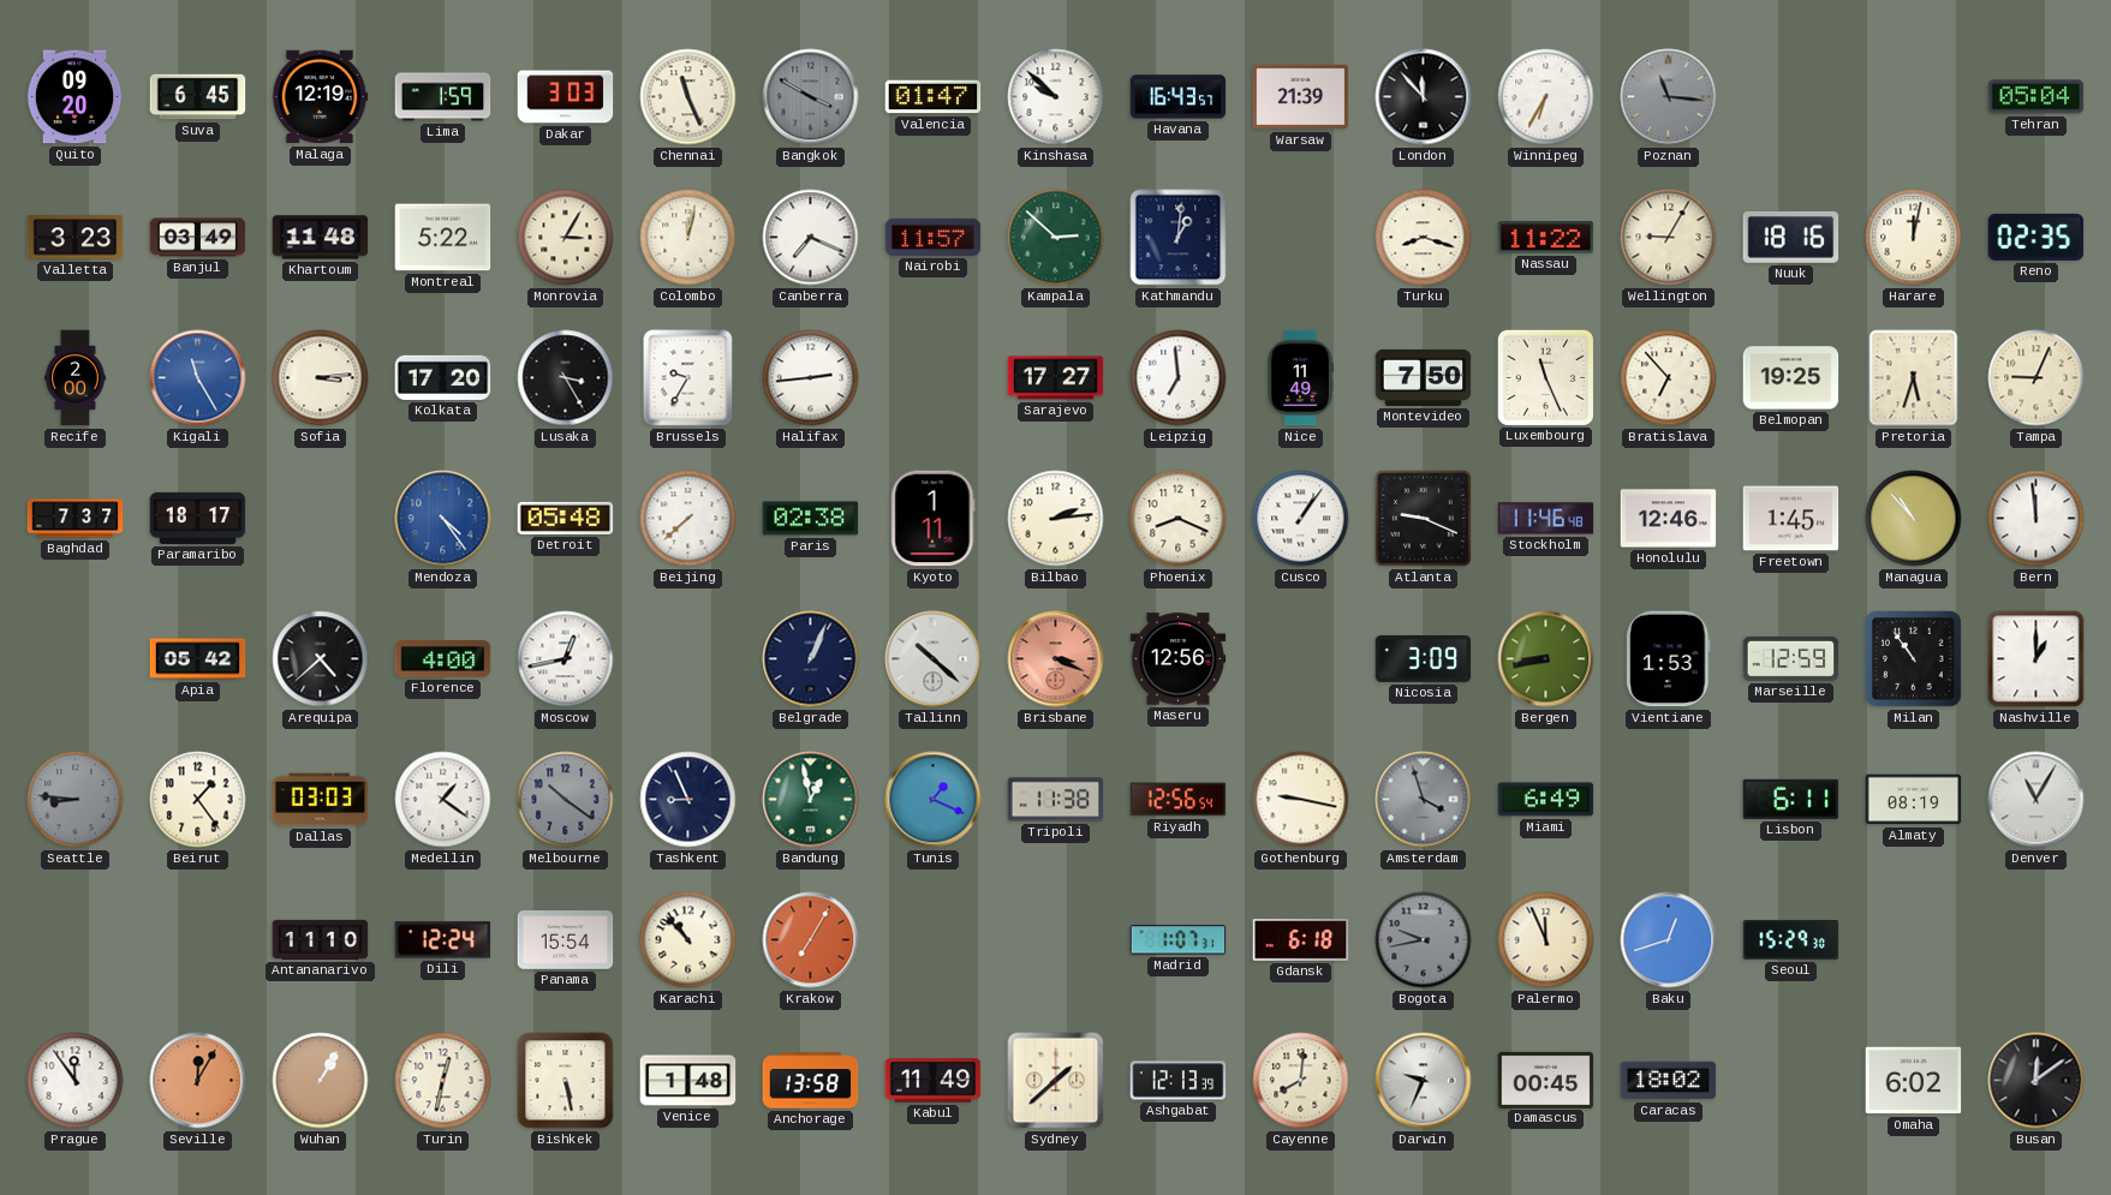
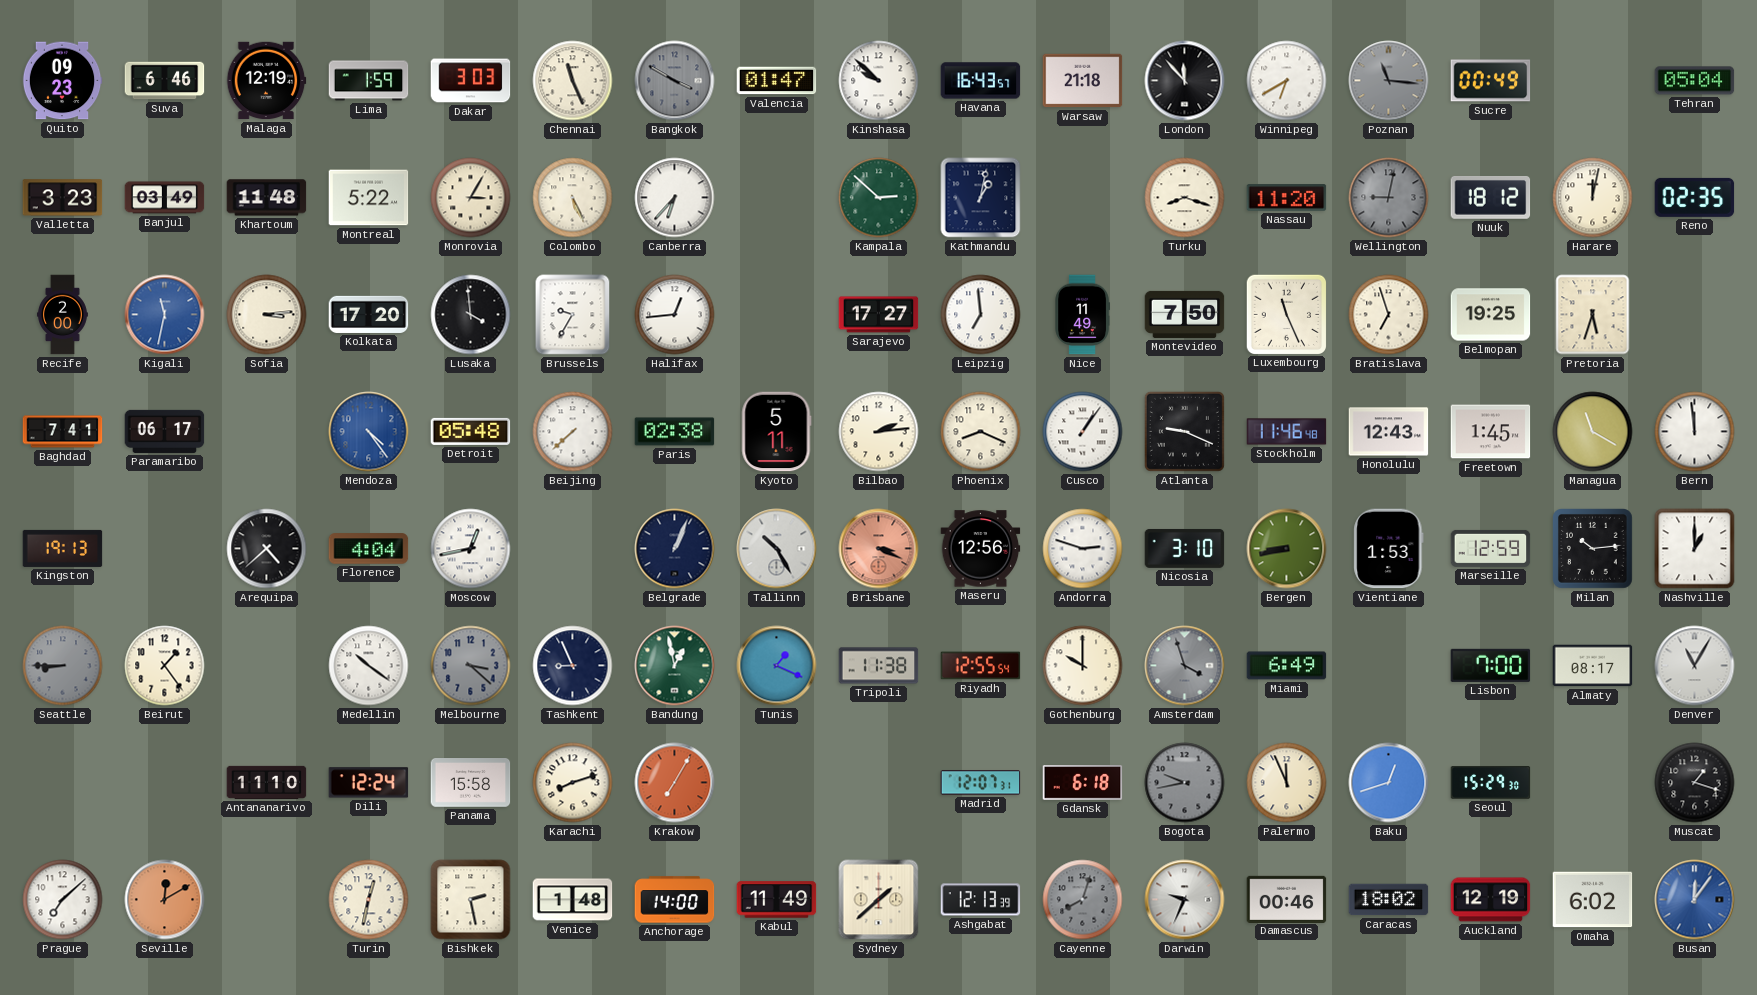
Quito: 09:20 -> 09:23 (62, 81)
Suva: 6:45 -> 6:46 (165, 81)
Warsaw: 21:39 -> 21:18 (1083, 81)
Winnipeg: 6:35 -> 6:40 (1287, 81)
Sucre: none -> 00:49 (1491, 81)
Colombo: 12:02 -> 5:26 (573, 198)
Canberra: 7:19 -> 6:37 (675, 198)
Nairobi: 11:57 -> none (934, 237)
Kathmandu: 1:01 -> 1:02 (981, 198)
Nassau: 11:22 -> 11:20 (1287, 198)
Wellington: 9:05 -> 9:02 (1389, 198)
Wellington dial: cream -> grey (1389, 198)
Nuuk: 18:16 -> 18:12 (1491, 198)
Kigali: 11:25 -> 11:32 (165, 315)
Lusaka: 3:25 -> 3:59 (471, 315)
Halifax: 2:44 -> 12:44 (675, 315)
Bratislava: 6:53 -> 6:57 (1389, 315)
Tampa: 9:04 -> none (2037, 378)
Baghdad: 7:37 -> 7:41 (63, 432)
Paramaribo: 18:17 -> 06:17 (165, 431)
Kyoto: 1:11 -> 5:11 (777, 432)
Honolulu: 12:46 -> 12:43 (1389, 432)
Managua: 10:53 -> 11:20 (1593, 432)
Kingston: none -> 19:13 (63, 548)
Apia: 05:42 -> none (198, 659)
Florence: 4:00 -> 4:04 (369, 549)
Tallinn: 10:22 -> 10:25 (777, 549)
Andorra: none -> 2:48 (1083, 549)
Nicosia: 3:09 -> 3:10 (1185, 548)
Milan: 10:54 -> 10:14 (1593, 549)
Seattle: 8:46 -> 8:45 (63, 666)
Dallas: 03:03 -> none (321, 800)
Medellin: 1:21 -> 10:21 (369, 666)
Melbourne: 10:21 -> 3:22 (471, 666)
Riyadh: 12:56 -> 12:55 (981, 666)
Gothenburg: 9:17 -> 10:00 (1083, 666)
Lisbon: 6:11 -> 7:00 (1491, 665)
Almaty: 08:19 -> 08:17 (1593, 666)
Panama: 15:54 -> 15:58 (471, 783)
Karachi: 10:53 -> 8:12 (573, 783)
Madrid: 1:07 -> 12:07 (981, 783)
Muscat: none -> 1:18 (1695, 783)
Prague: 11:54 -> 7:08 (63, 900)
Seville: 12:05 -> 12:10 (165, 900)
Wuhan: 1:05 -> none (321, 1081)
Bishkek: 5:28 -> 2:28 (471, 900)
Anchorage: 13:58 -> 14:00 (675, 900)
Cayenne: 8:01 -> 8:03 (1083, 900)
Cayenne dial: cream -> grey (1083, 900)
Damascus: 00:45 -> 00:46 (1287, 899)
Auckland: none -> 12:19 (1491, 900)
Busan: 12:09 -> 12:06 (1695, 900)
Busan dial: black -> blue (1695, 900)
